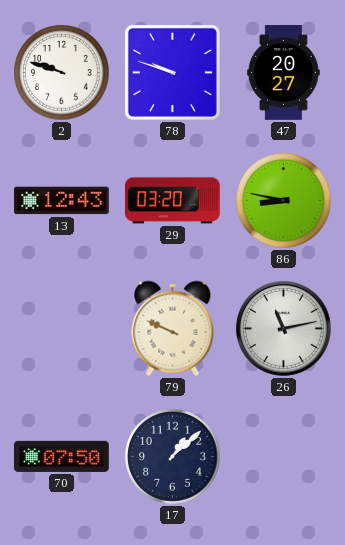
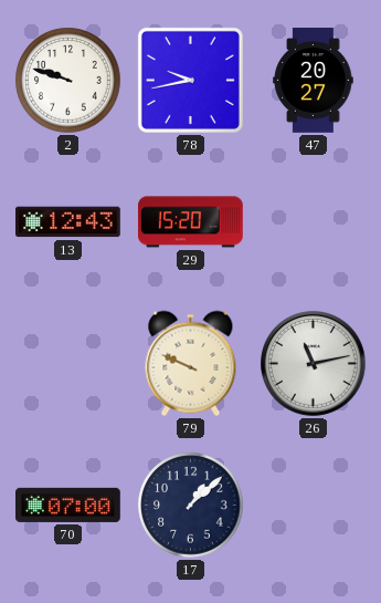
78: 9:48 -> 9:43 (190, 80)
29: 03:20 -> 15:20 (191, 222)
86: 8:47 -> none (284, 201)
70: 07:50 -> 07:00 (68, 505)
